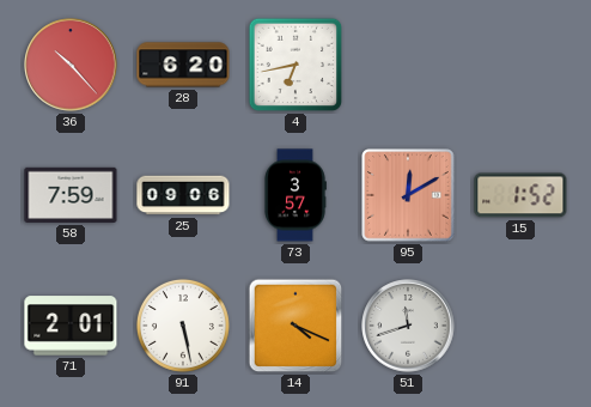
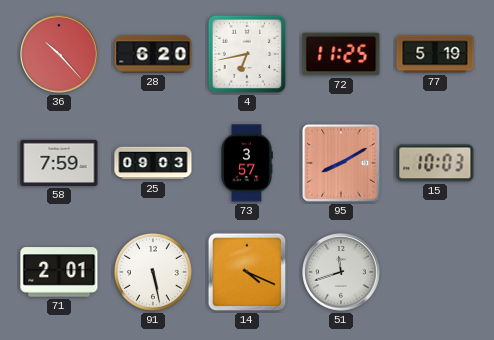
72: none -> 11:25 (341, 54)
77: none -> 5:19 (435, 54)
25: 09:06 -> 09:03 (153, 163)
95: 12:10 -> 8:10 (341, 163)
15: 1:52 -> 10:03 (435, 163)
